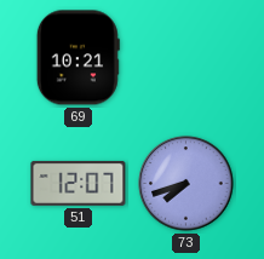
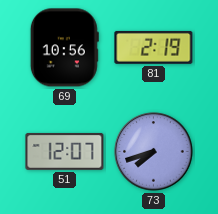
69: 10:21 -> 10:56 (64, 48)
81: none -> 2:19 (154, 47)
